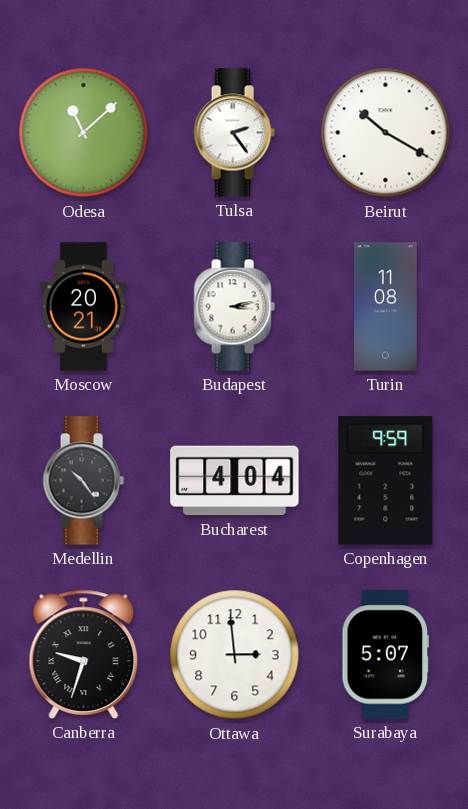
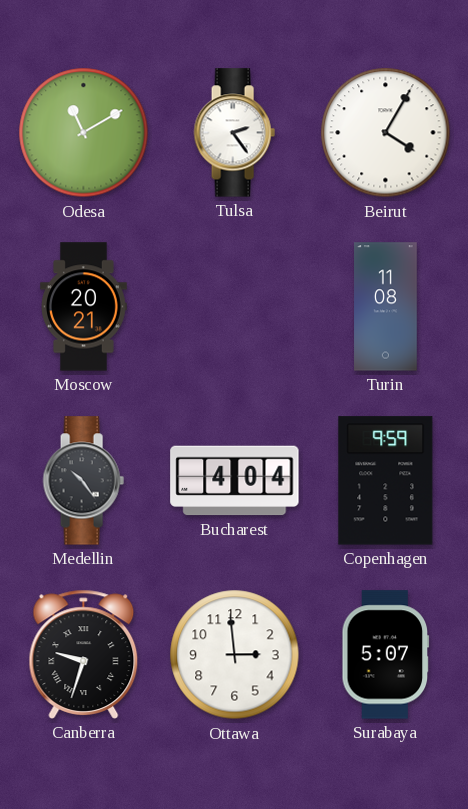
Odesa: 11:08 -> 11:10 (84, 133)
Beirut: 10:20 -> 4:05 (386, 133)
Budapest: 3:13 -> none (234, 307)
